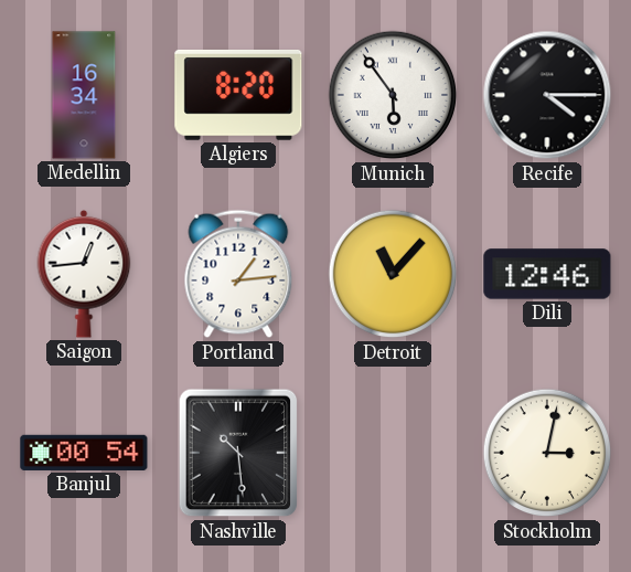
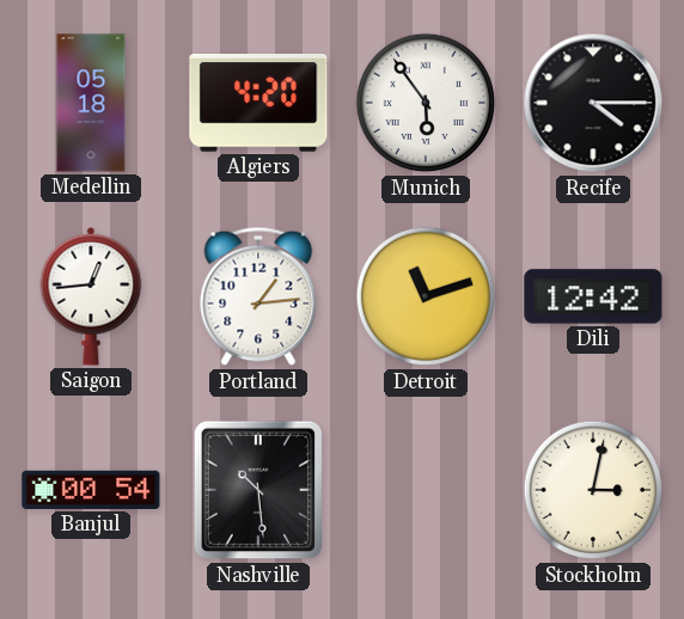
Medellin: 16:34 -> 05:18 (91, 103)
Algiers: 8:20 -> 4:20 (258, 104)
Detroit: 11:07 -> 11:12 (426, 296)
Dili: 12:46 -> 12:42 (593, 296)
